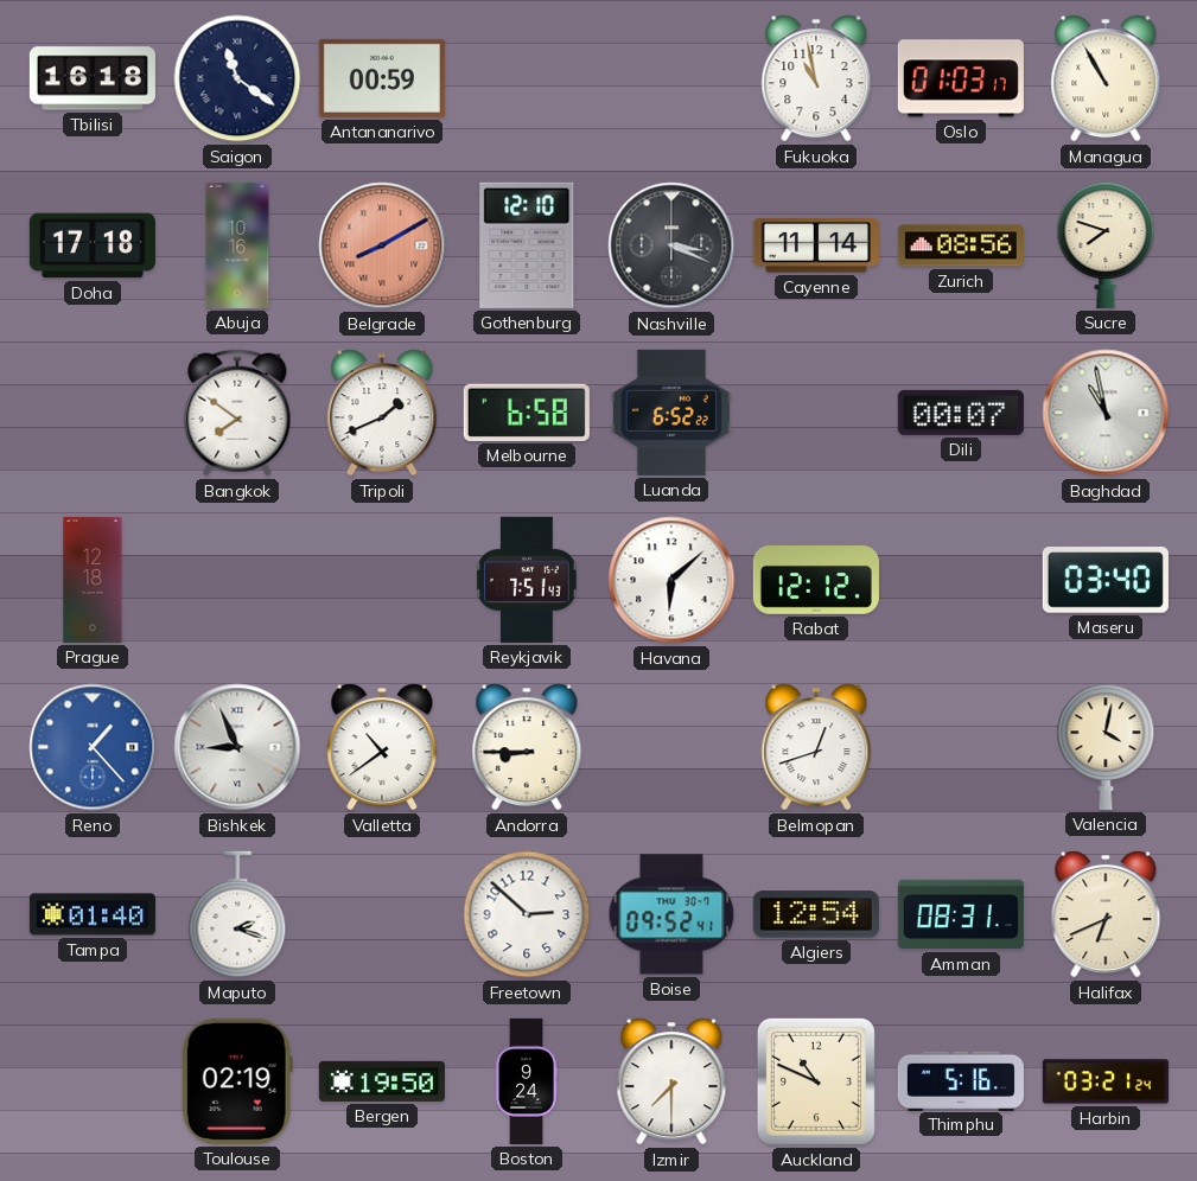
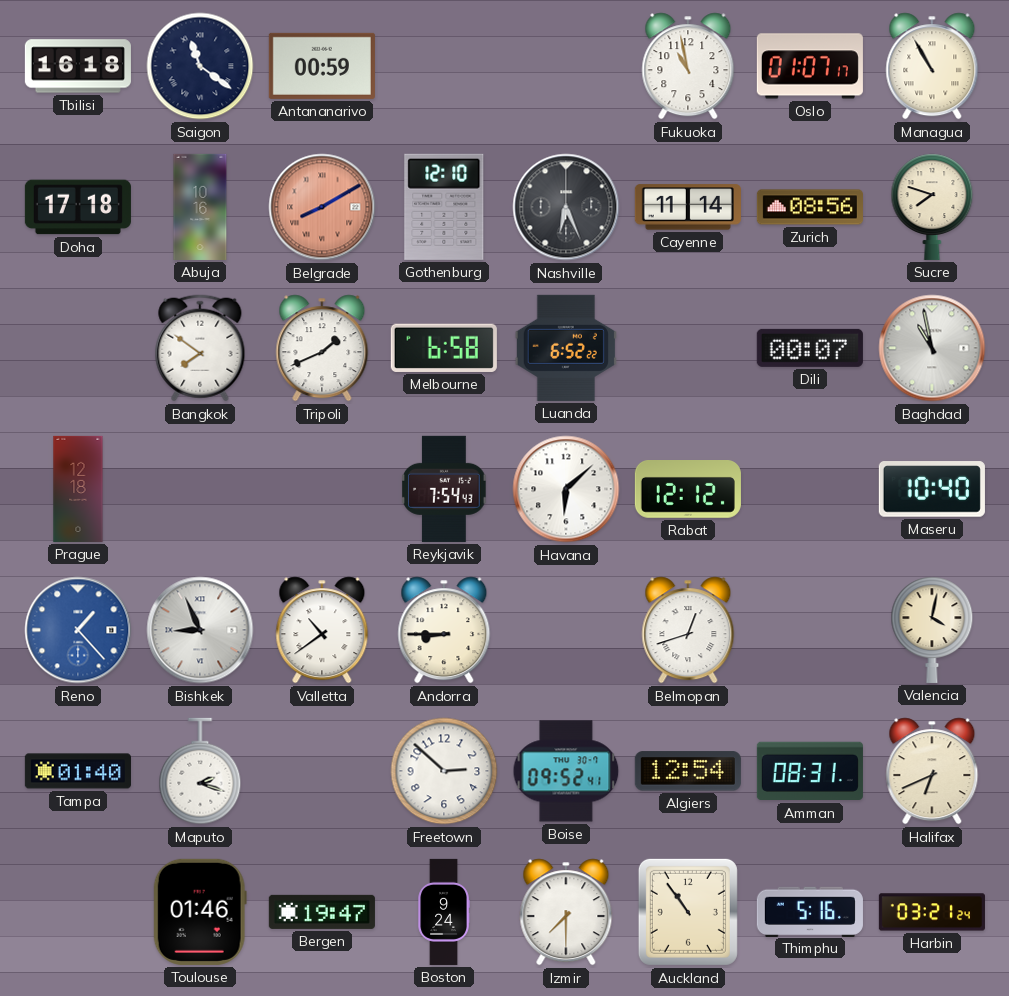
Oslo: 01:03 -> 01:07 (810, 66)
Nashville: 3:19 -> 6:26 (566, 207)
Reykjavik: 7:51 -> 7:54 (444, 489)
Maseru: 03:40 -> 10:40 (932, 489)
Toulouse: 02:19 -> 01:46 (200, 912)
Bergen: 19:50 -> 19:47 (322, 912)
Auckland: 10:49 -> 10:54 (688, 912)
